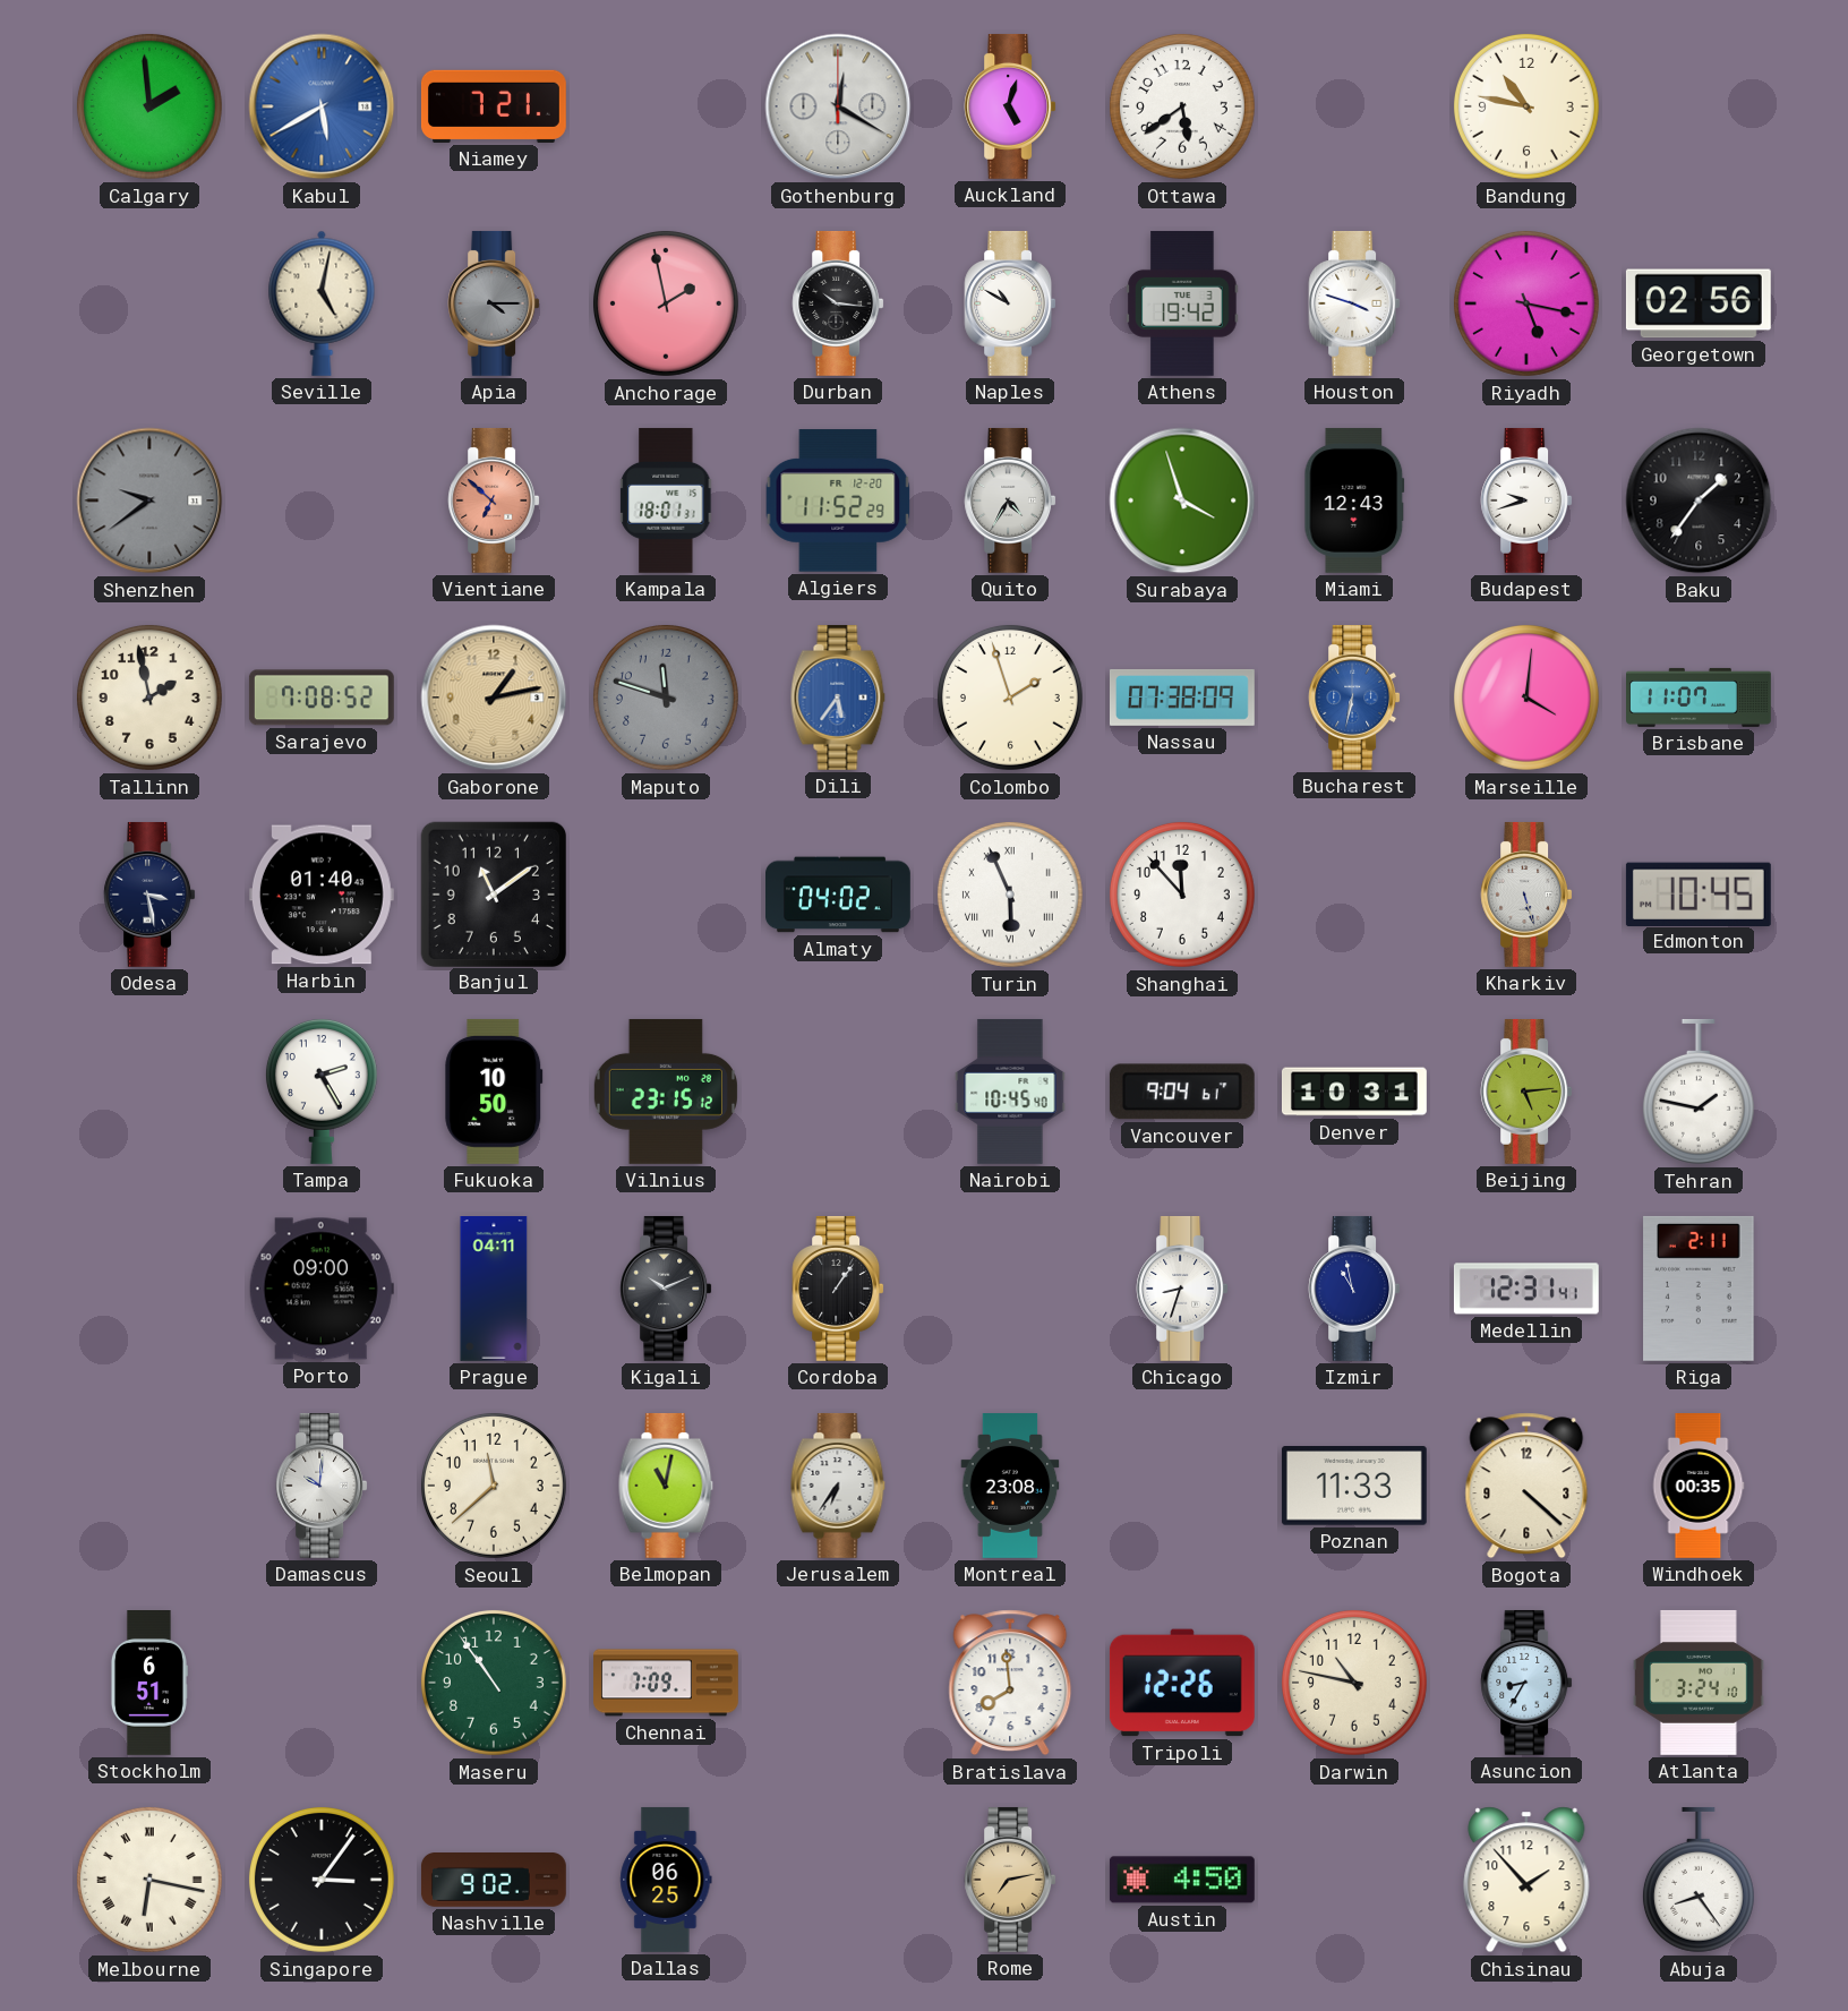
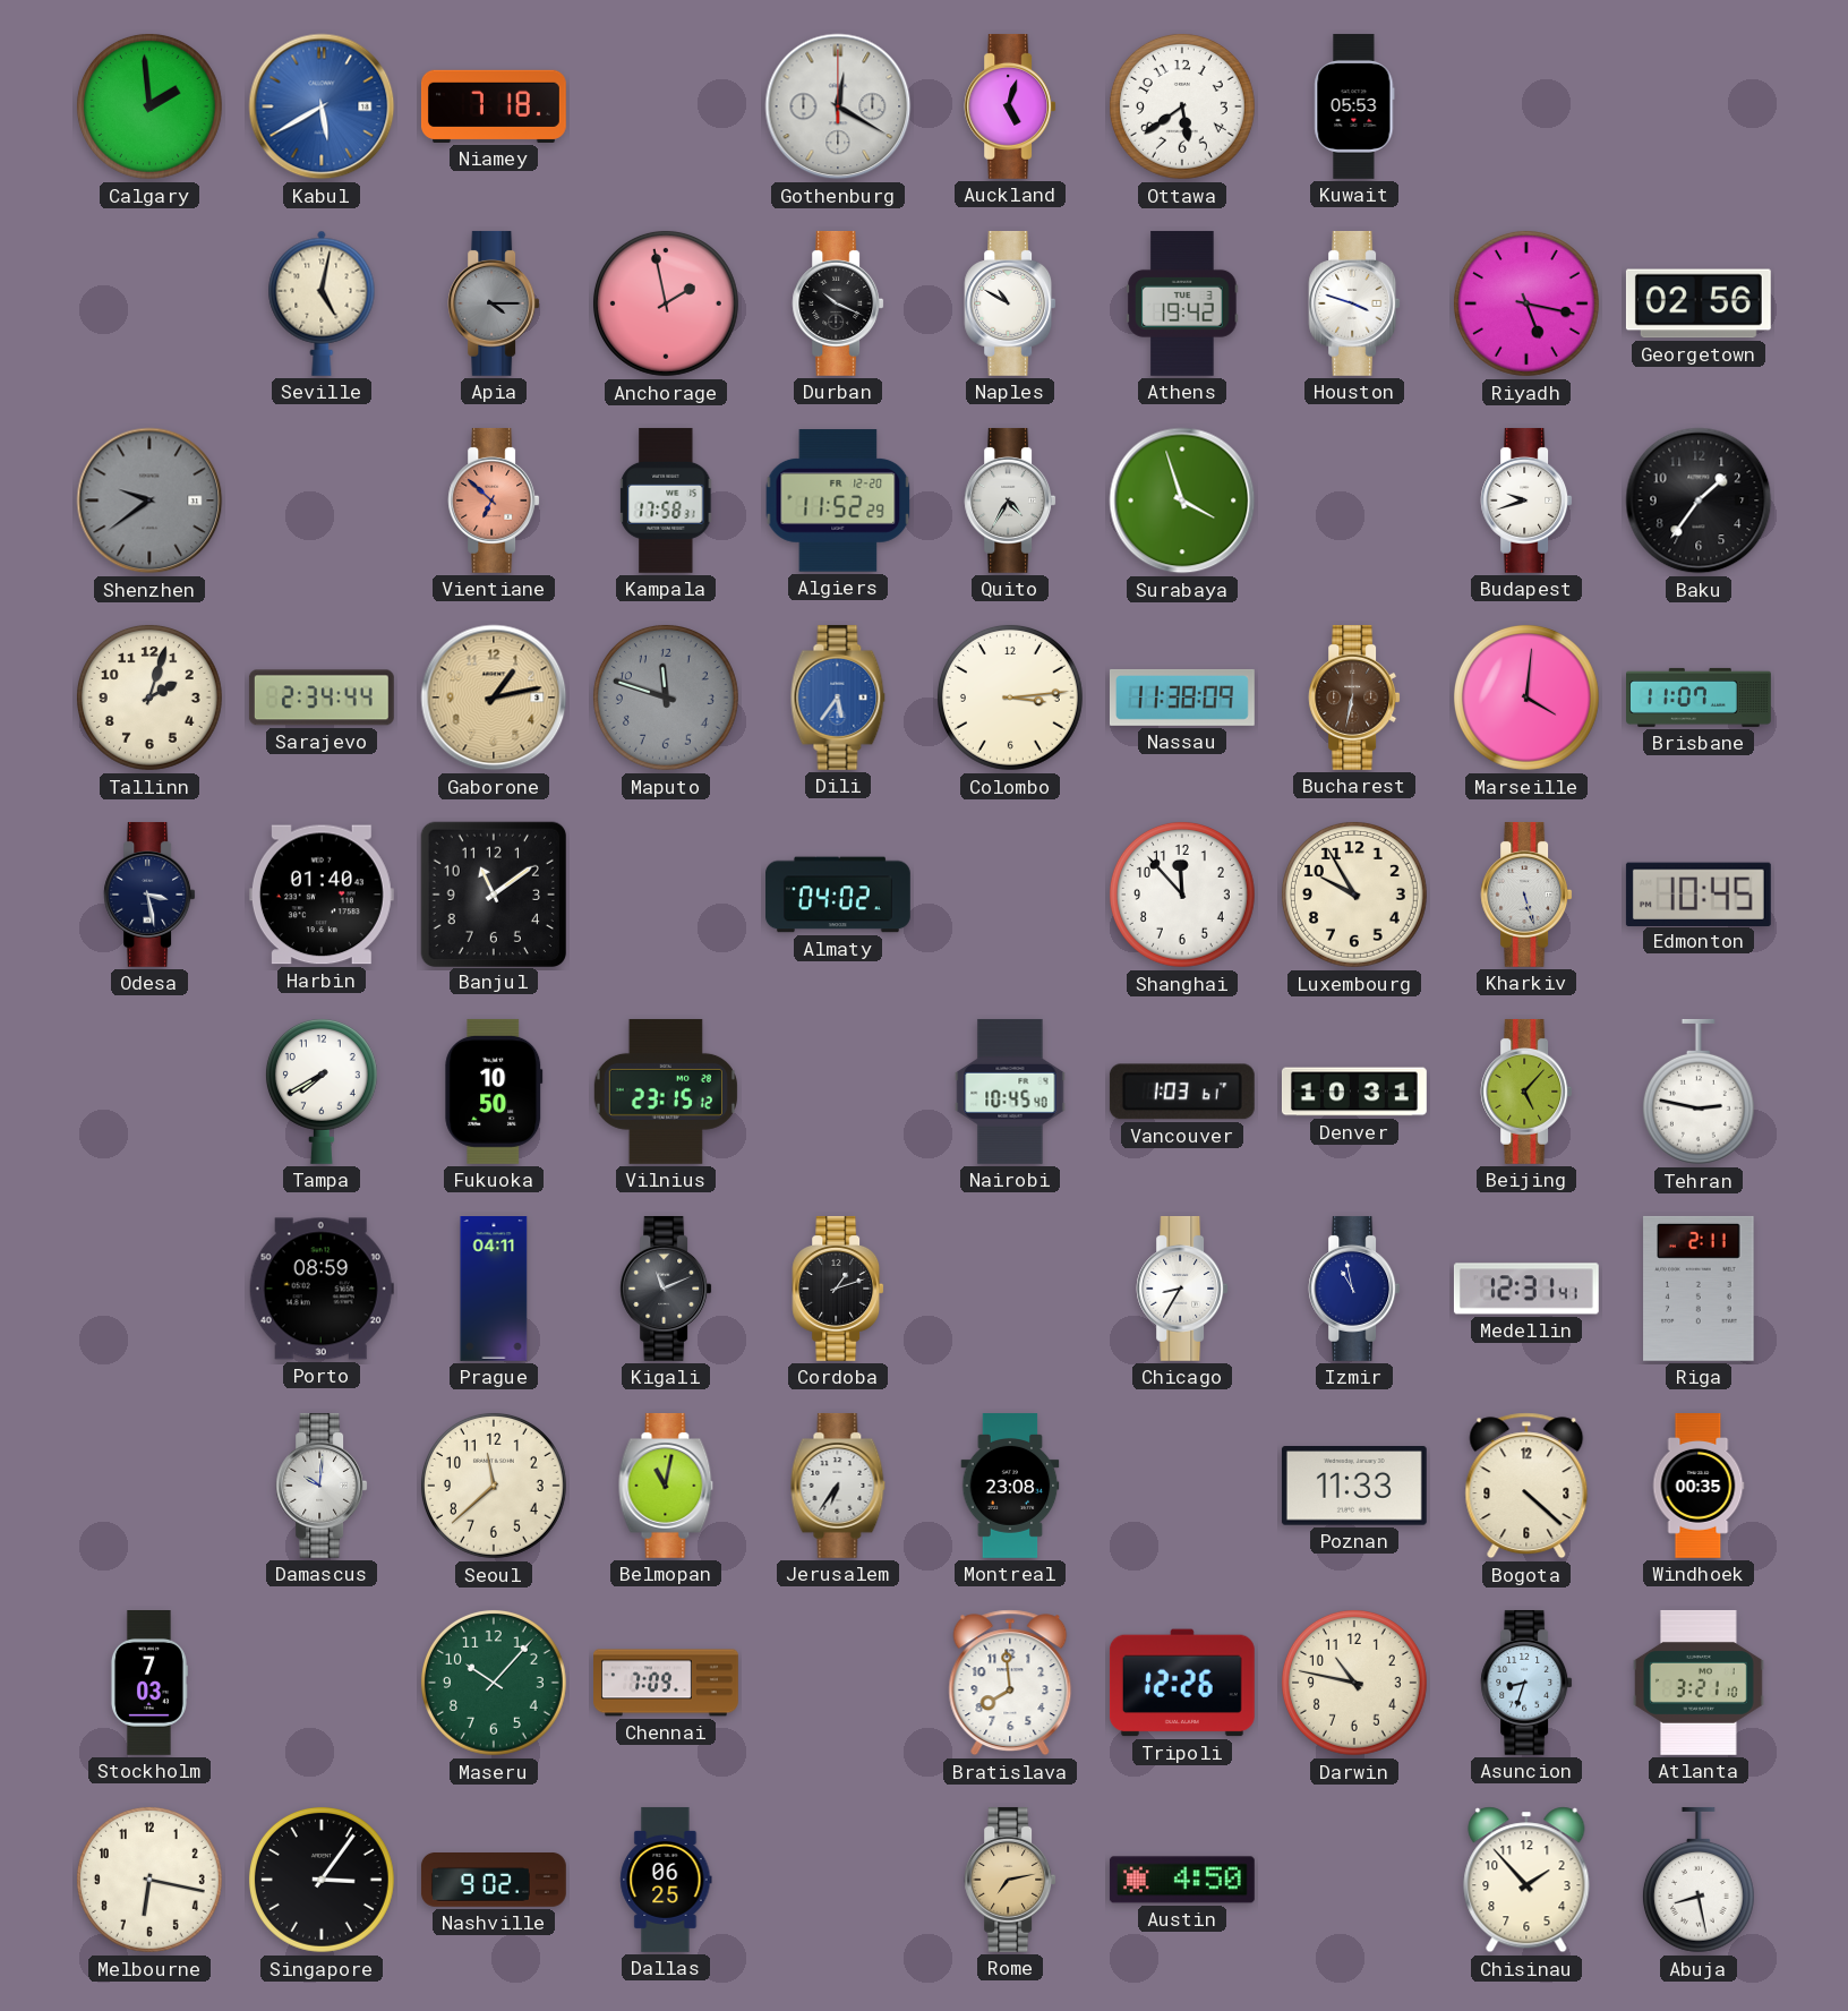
Niamey: 7:21 -> 7:18 (494, 106)
Kuwait: none -> 05:53 (1354, 106)
Bandung: 10:47 -> none (1526, 106)
Durban: 10:16 -> 10:19 (838, 303)
Kampala: 18:01 -> 17:58 (667, 500)
Miami: 12:43 -> none (1354, 500)
Tallinn: 1:58 -> 2:03 (149, 698)
Sarajevo: 7:08 -> 2:34 (322, 698)
Colombo: 1:57 -> 3:14 (1010, 698)
Nassau: 07:38 -> 11:38 (1182, 698)
Bucharest dial: blue -> brown (1354, 698)
Turin: 5:56 -> none (1010, 895)
Luxembourg: none -> 9:55 (1354, 895)
Tampa: 2:25 -> 7:40 (322, 1092)
Vancouver: 9:04 -> 1:03 (1182, 1092)
Beijing: 5:14 -> 5:07 (1526, 1092)
Tehran: 1:47 -> 2:47 (1699, 1092)
Porto: 09:00 -> 08:59 (322, 1289)
Kigali: 10:11 -> 11:11 (666, 1289)
Cordoba: 1:06 -> 1:12 (838, 1289)
Chicago: 8:33 -> 8:35 (1182, 1289)
Stockholm: 6:51 -> 7:03 (148, 1684)
Maseru: 10:54 -> 10:07 (494, 1683)
Asuncion: 8:35 -> 8:33 (1526, 1683)
Atlanta: 3:24 -> 3:21 (1699, 1683)
Melbourne numerals: Roman -> Arabic (149, 1880)
Abuja: 8:24 -> 8:28 (1699, 1880)
